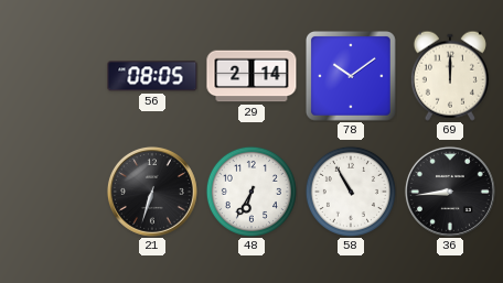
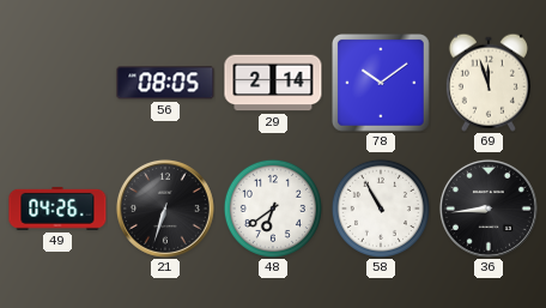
69: 12:00 -> 11:57 (489, 83)
49: none -> 04:26 (57, 209)
48: 6:35 -> 6:39 (273, 209)
